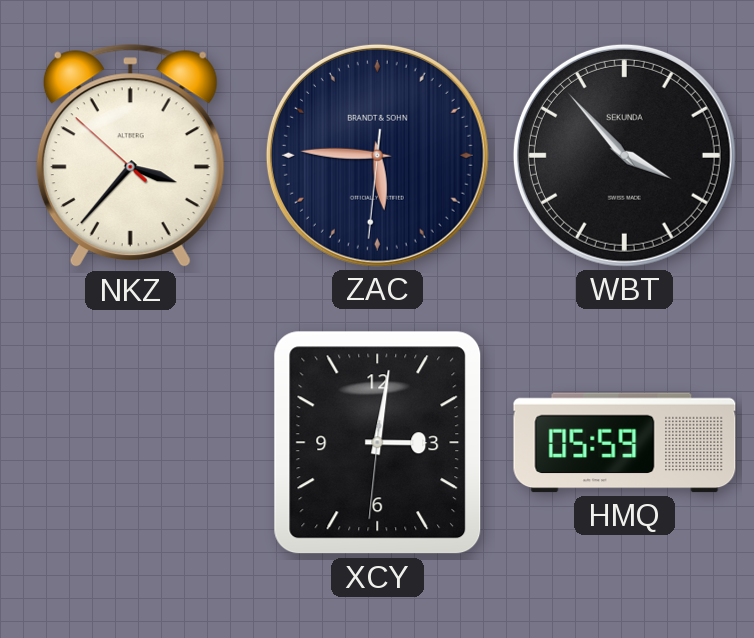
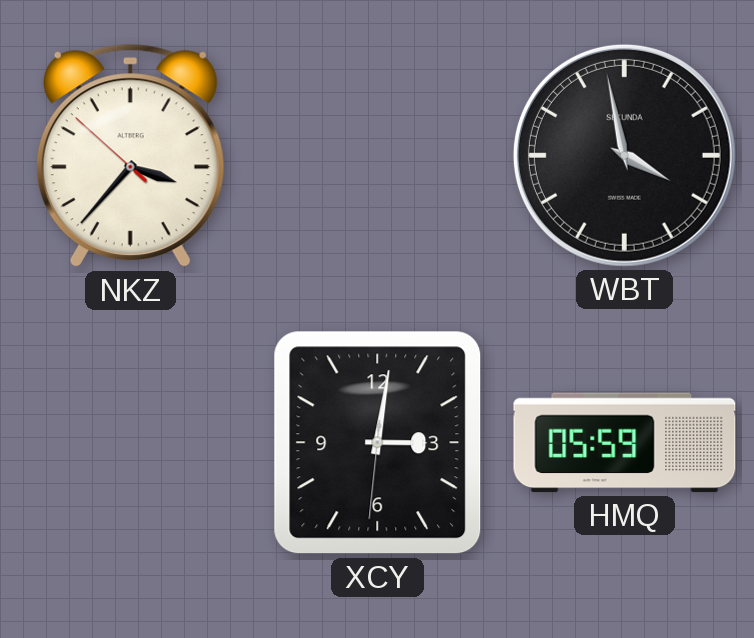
ZAC: 5:45 -> none (377, 155)
WBT: 3:53 -> 3:58 (624, 155)
